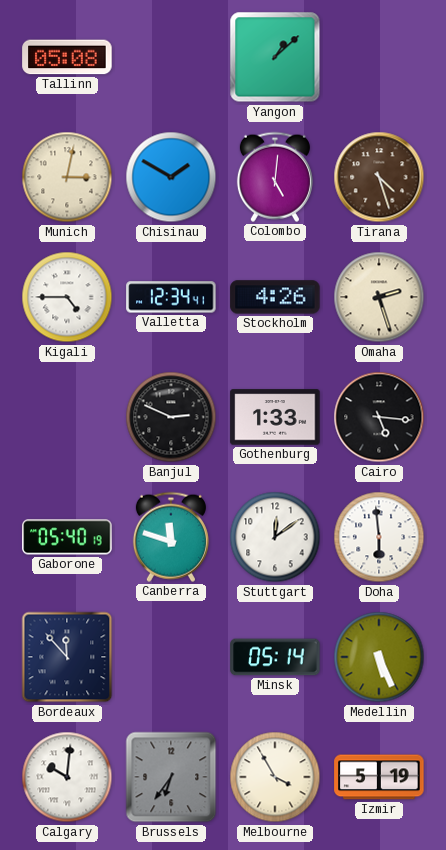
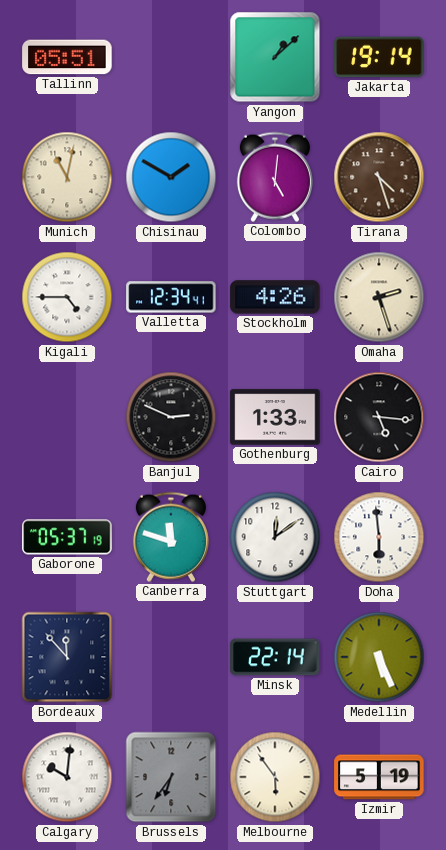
Tallinn: 05:08 -> 05:51 (67, 57)
Jakarta: none -> 19:14 (379, 57)
Munich: 3:02 -> 11:02 (67, 177)
Gaborone: 05:40 -> 05:37 (67, 537)
Minsk: 05:14 -> 22:14 (275, 657)
Melbourne: 3:55 -> 5:54 (275, 777)
